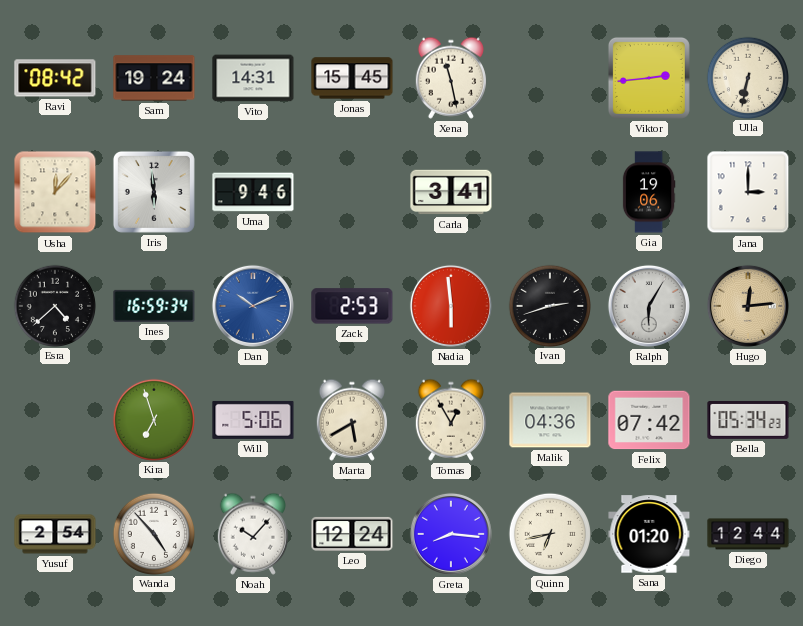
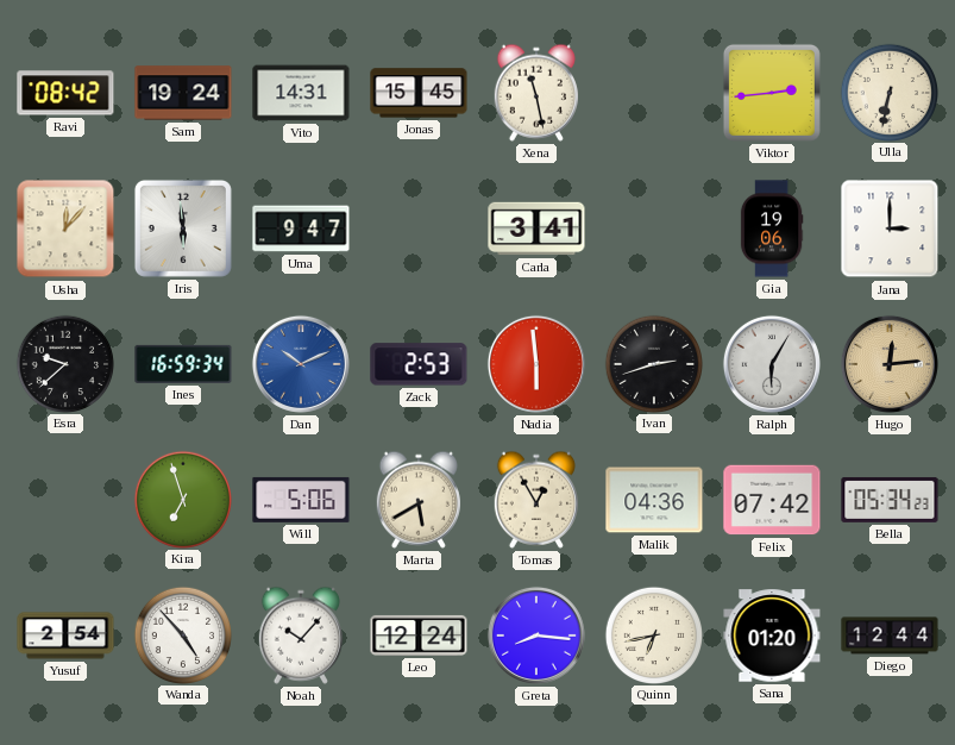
Uma: 9:46 -> 9:47 (301, 228)
Esra: 4:38 -> 9:38 (64, 363)
